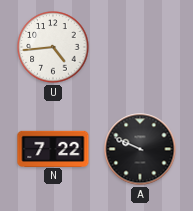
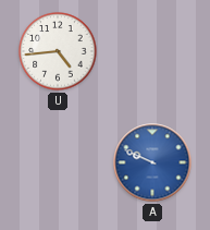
N: 7:22 -> none (53, 148)
A dial: black -> blue (152, 162)
